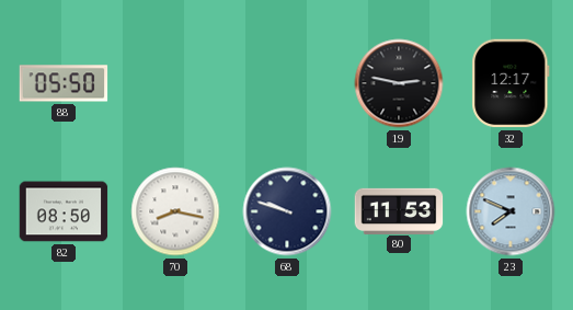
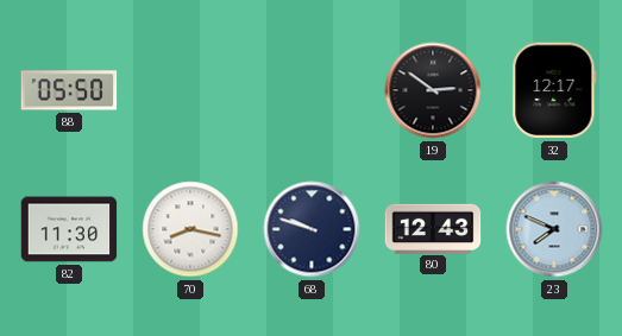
19: 2:47 -> 2:51 (433, 90)
82: 08:50 -> 11:30 (69, 229)
80: 11:53 -> 12:43 (433, 228)
